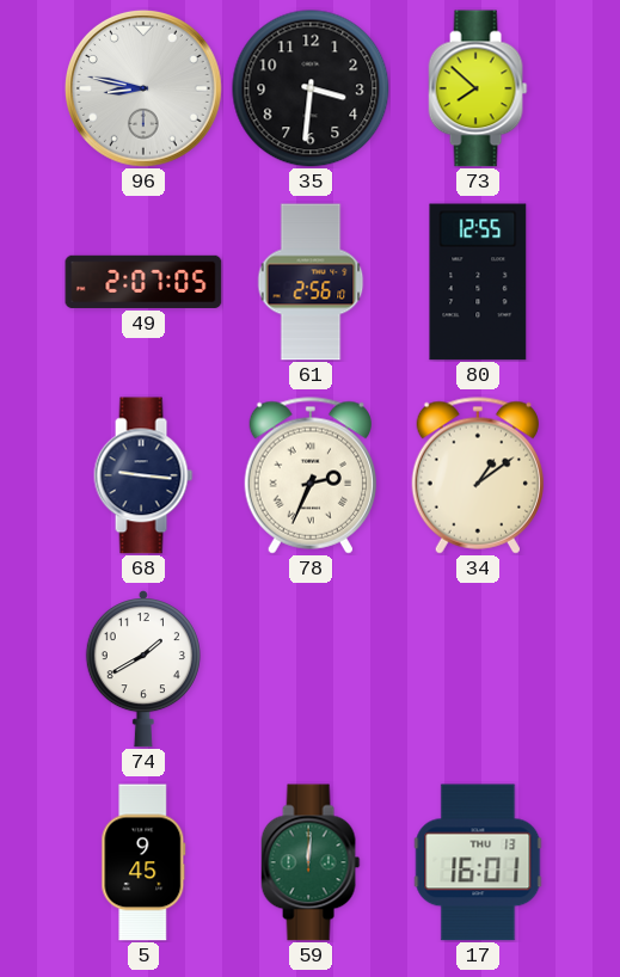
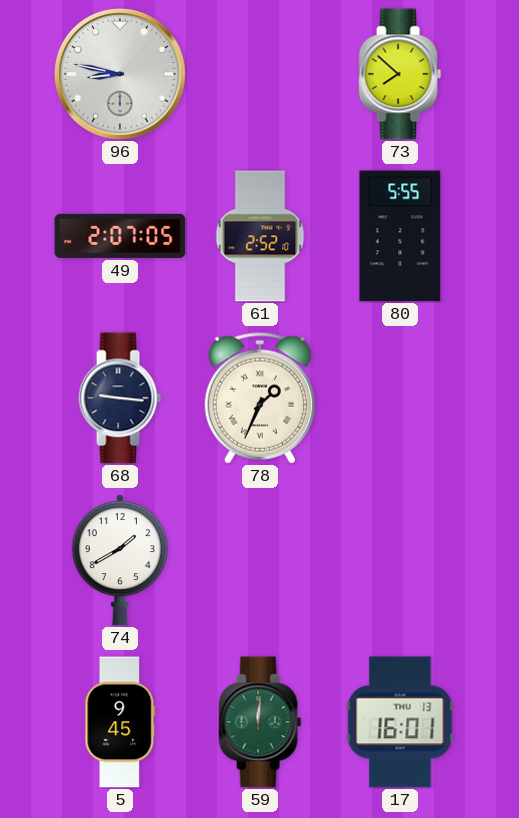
35: 3:31 -> none (311, 88)
61: 2:56 -> 2:52 (260, 236)
80: 12:55 -> 5:55 (400, 236)
78: 2:34 -> 1:34 (260, 398)
34: 1:09 -> none (478, 475)
